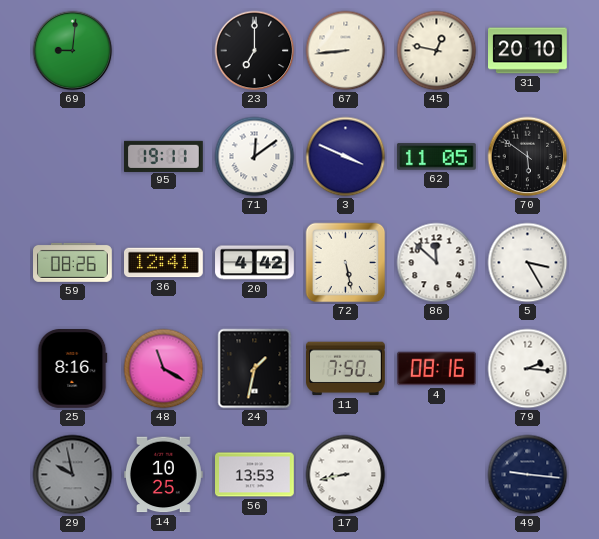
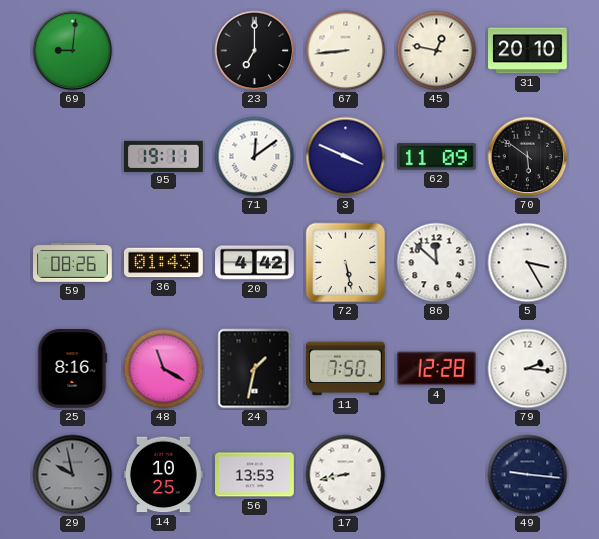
62: 11:05 -> 11:09 (436, 157)
36: 12:41 -> 01:43 (164, 263)
4: 08:16 -> 12:28 (437, 369)
